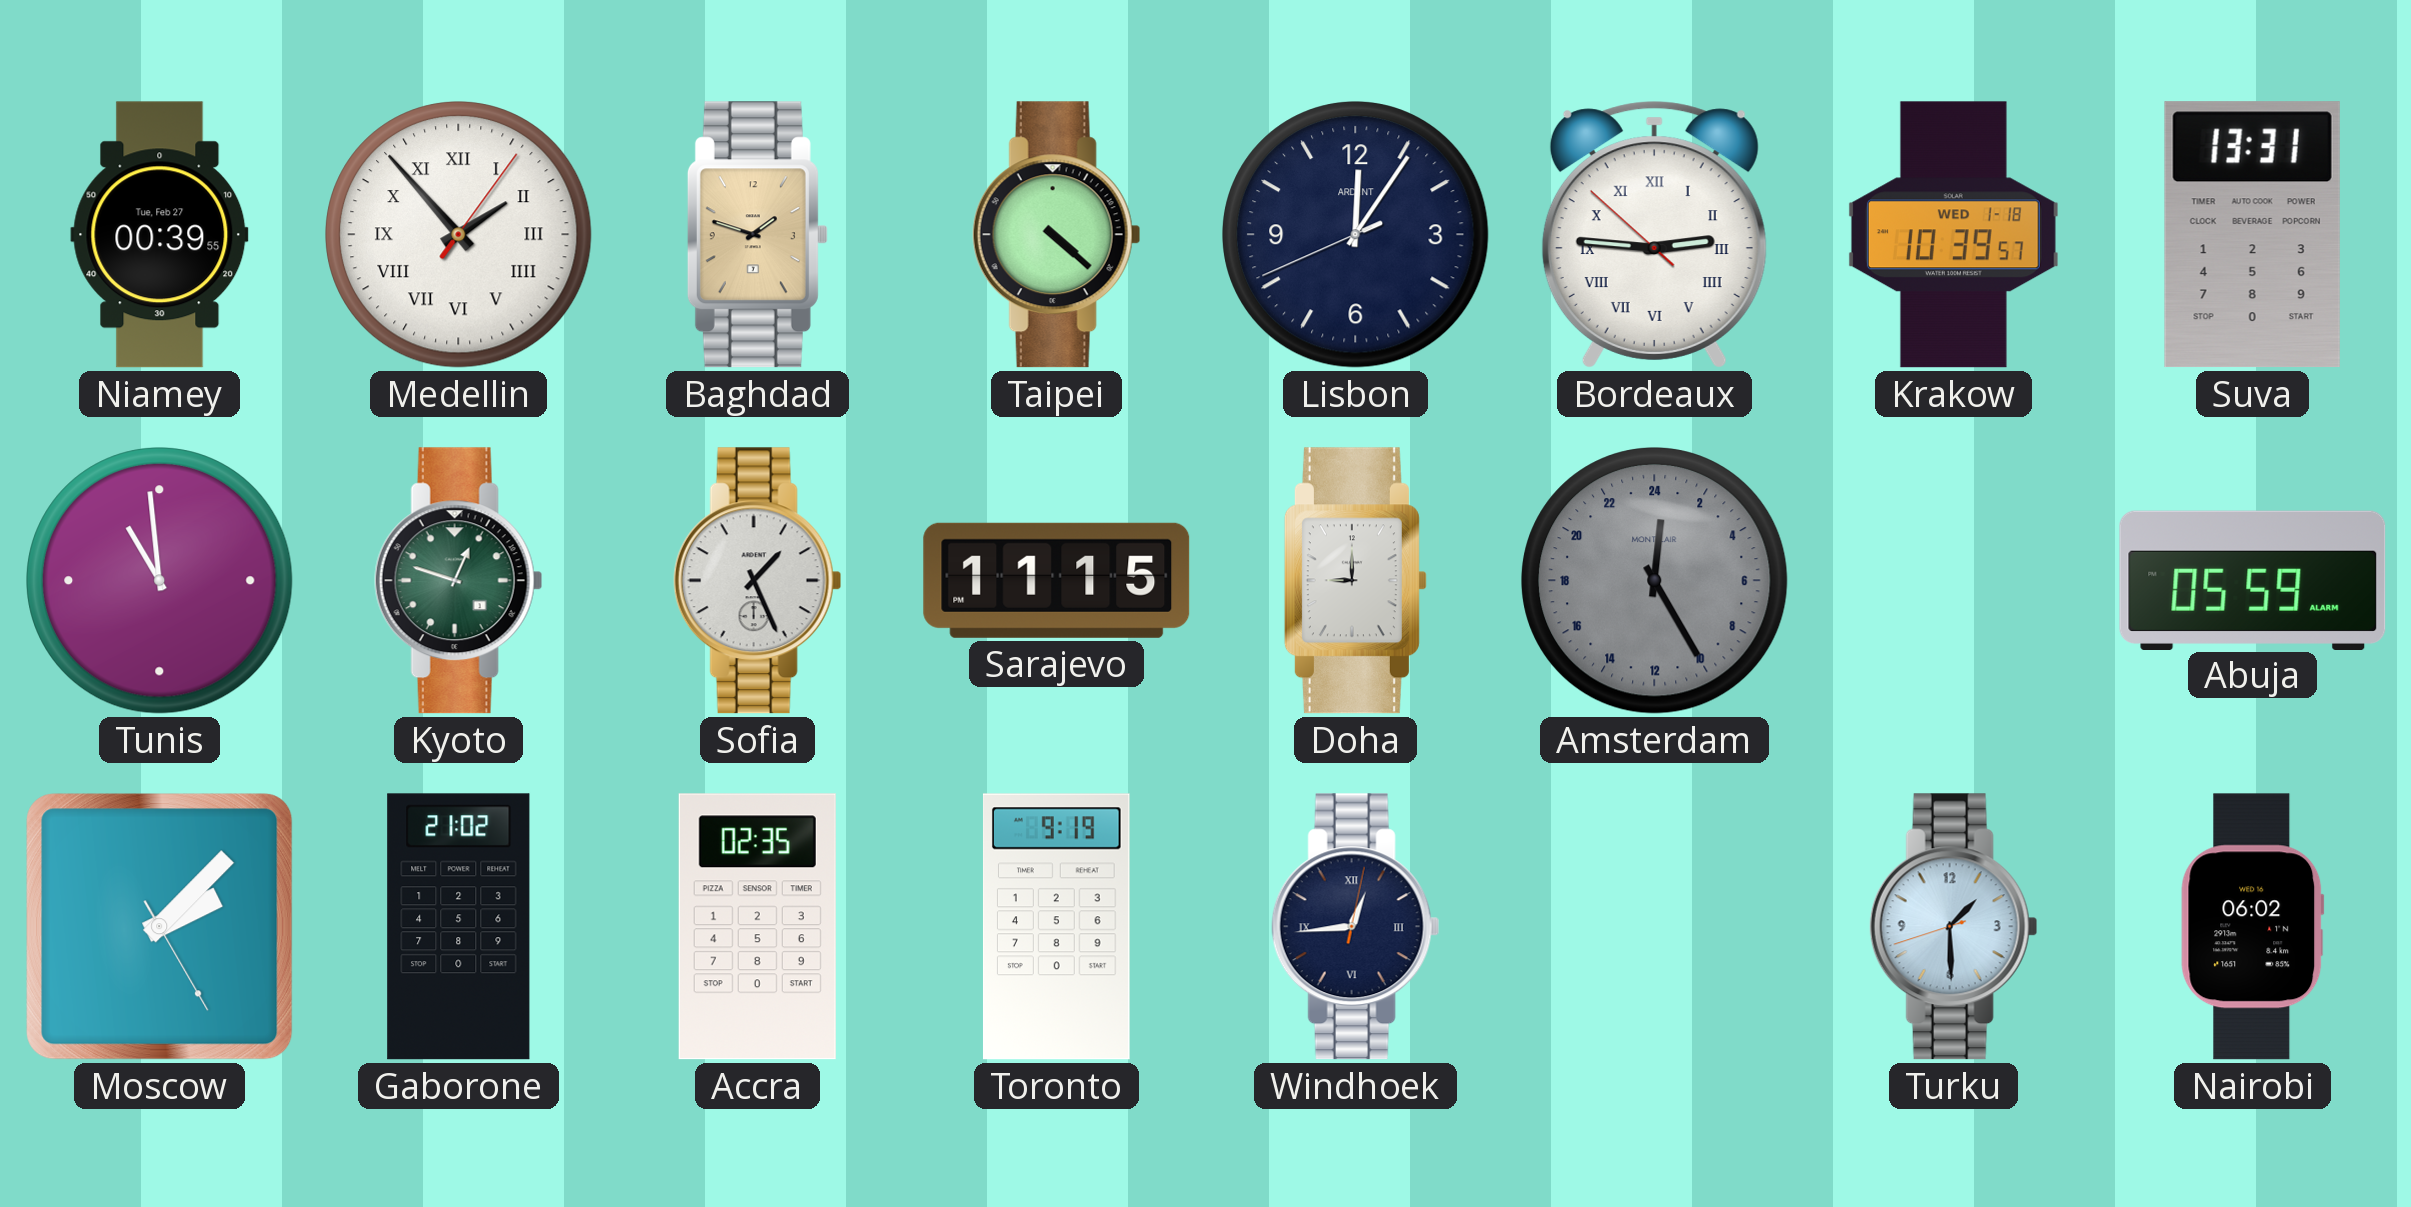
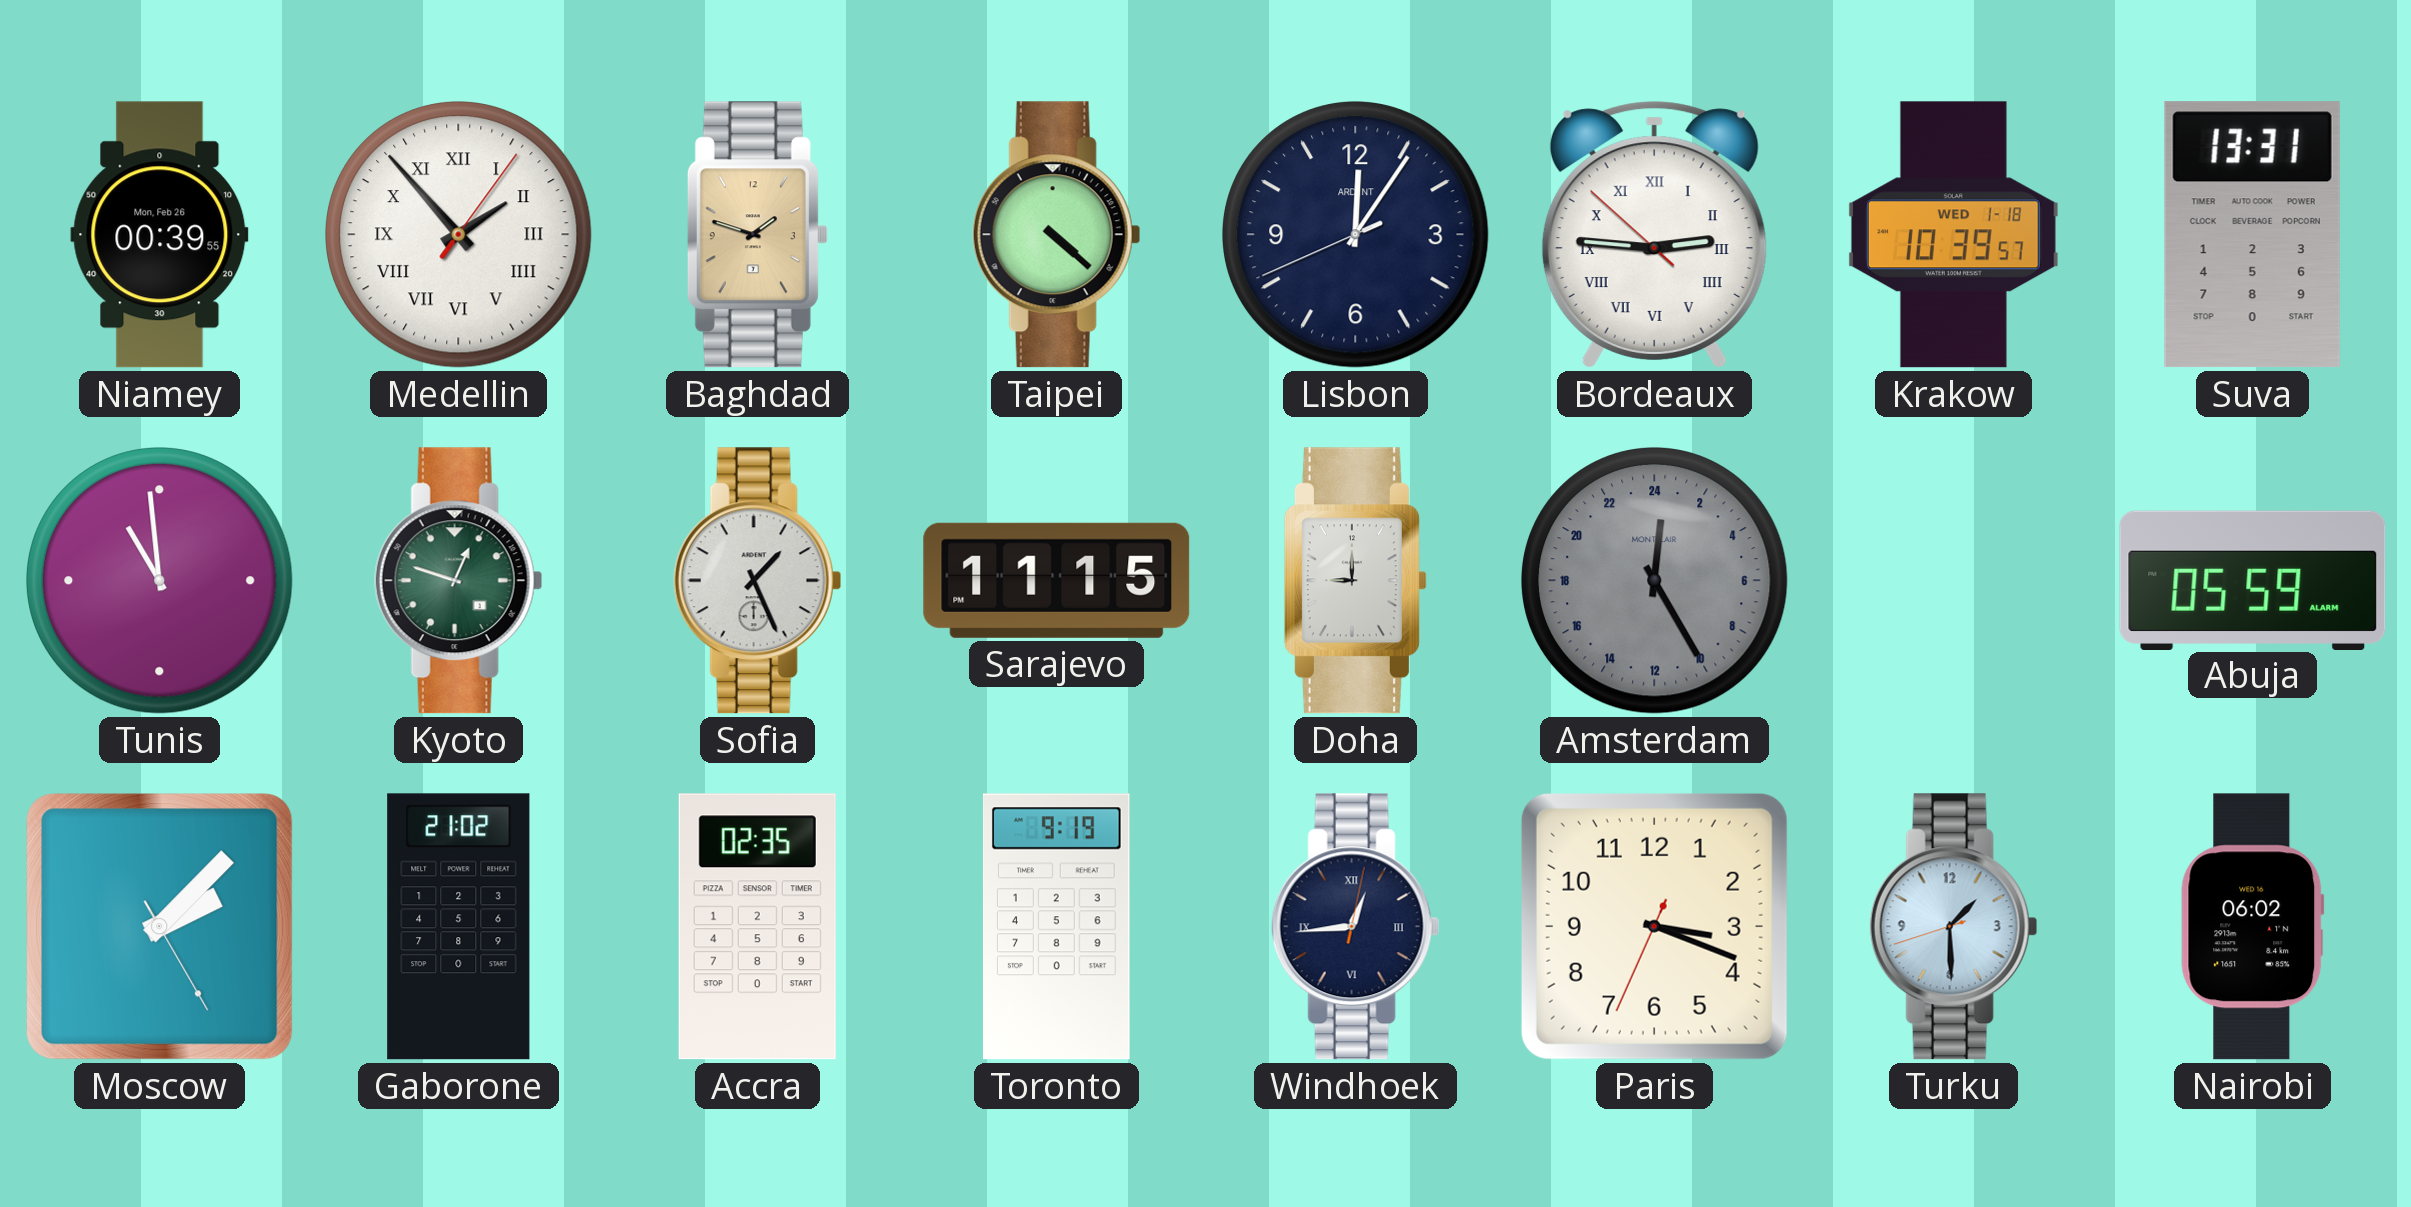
Niamey date: Tue, Feb 27 -> Mon, Feb 26 (160, 235)
Paris: none -> 3:18 (1654, 926)
